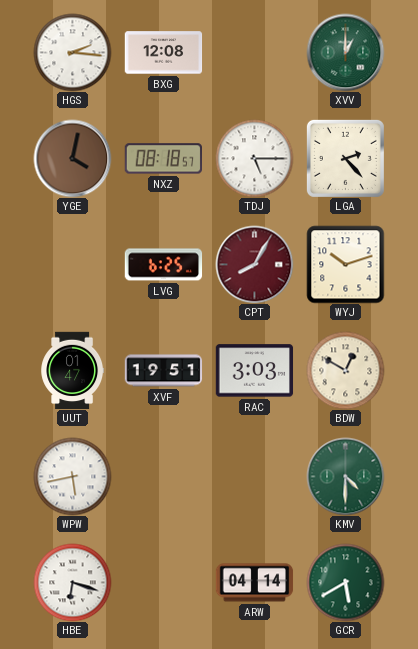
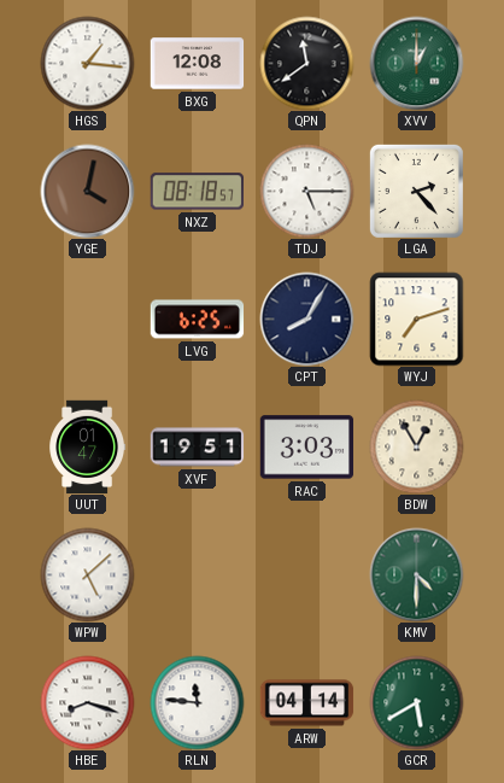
HGS: 2:16 -> 1:16 (87, 63)
QPN: none -> 11:39 (306, 63)
CPT dial: burgundy -> navy (306, 319)
WYJ: 10:12 -> 7:12 (416, 319)
BDW: 12:50 -> 12:55 (416, 446)
WPW: 5:43 -> 5:08 (87, 574)
HBE: 6:18 -> 8:18 (87, 702)
RLN: none -> 11:46 (197, 702)
